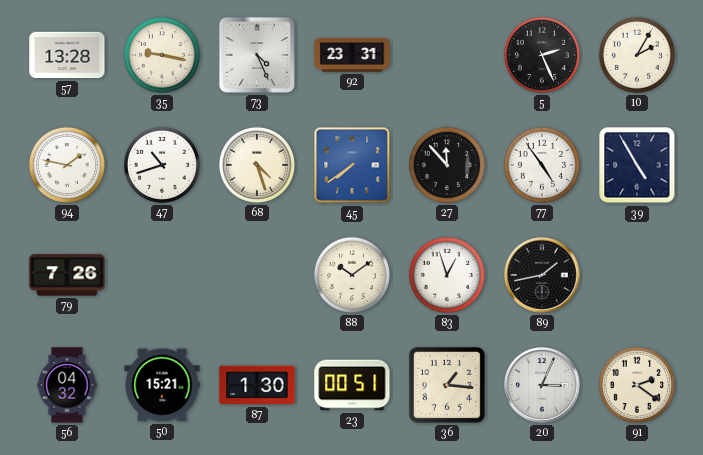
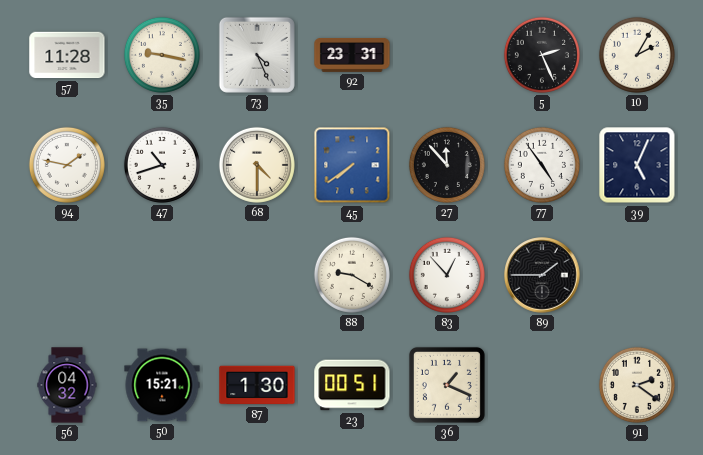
57: 13:28 -> 11:28 (67, 55)
68: 4:27 -> 4:30 (257, 165)
39: 4:55 -> 5:04 (637, 165)
79: 7:26 -> none (67, 275)
88: 10:09 -> 9:20 (352, 275)
83: 12:57 -> 12:53 (447, 275)
89: 1:43 -> 1:45 (542, 275)
36: 1:16 -> 1:19 (447, 385)
20: 3:04 -> none (542, 385)
